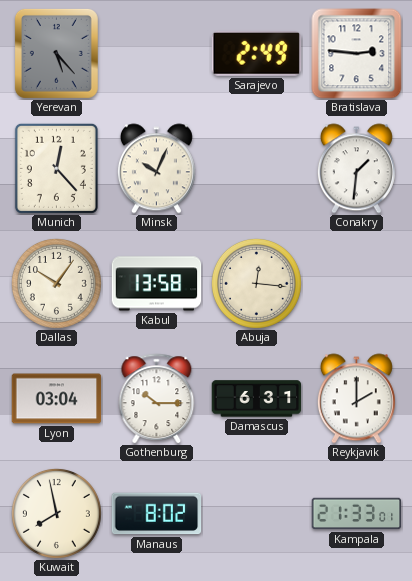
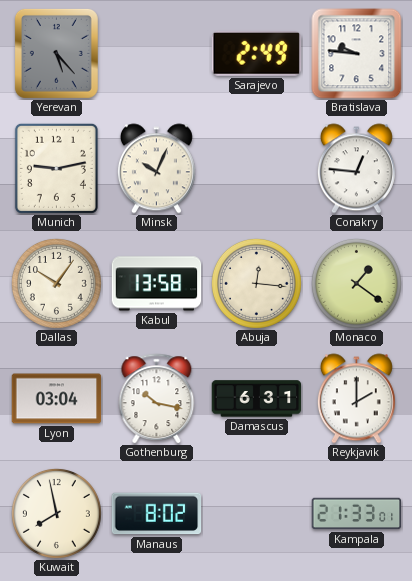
Bratislava: 2:46 -> 9:46 (357, 54)
Munich: 12:23 -> 9:13 (56, 168)
Conakry: 1:31 -> 12:46 (356, 169)
Monaco: none -> 1:21 (356, 283)
Gothenburg: 10:15 -> 10:17 (157, 399)
